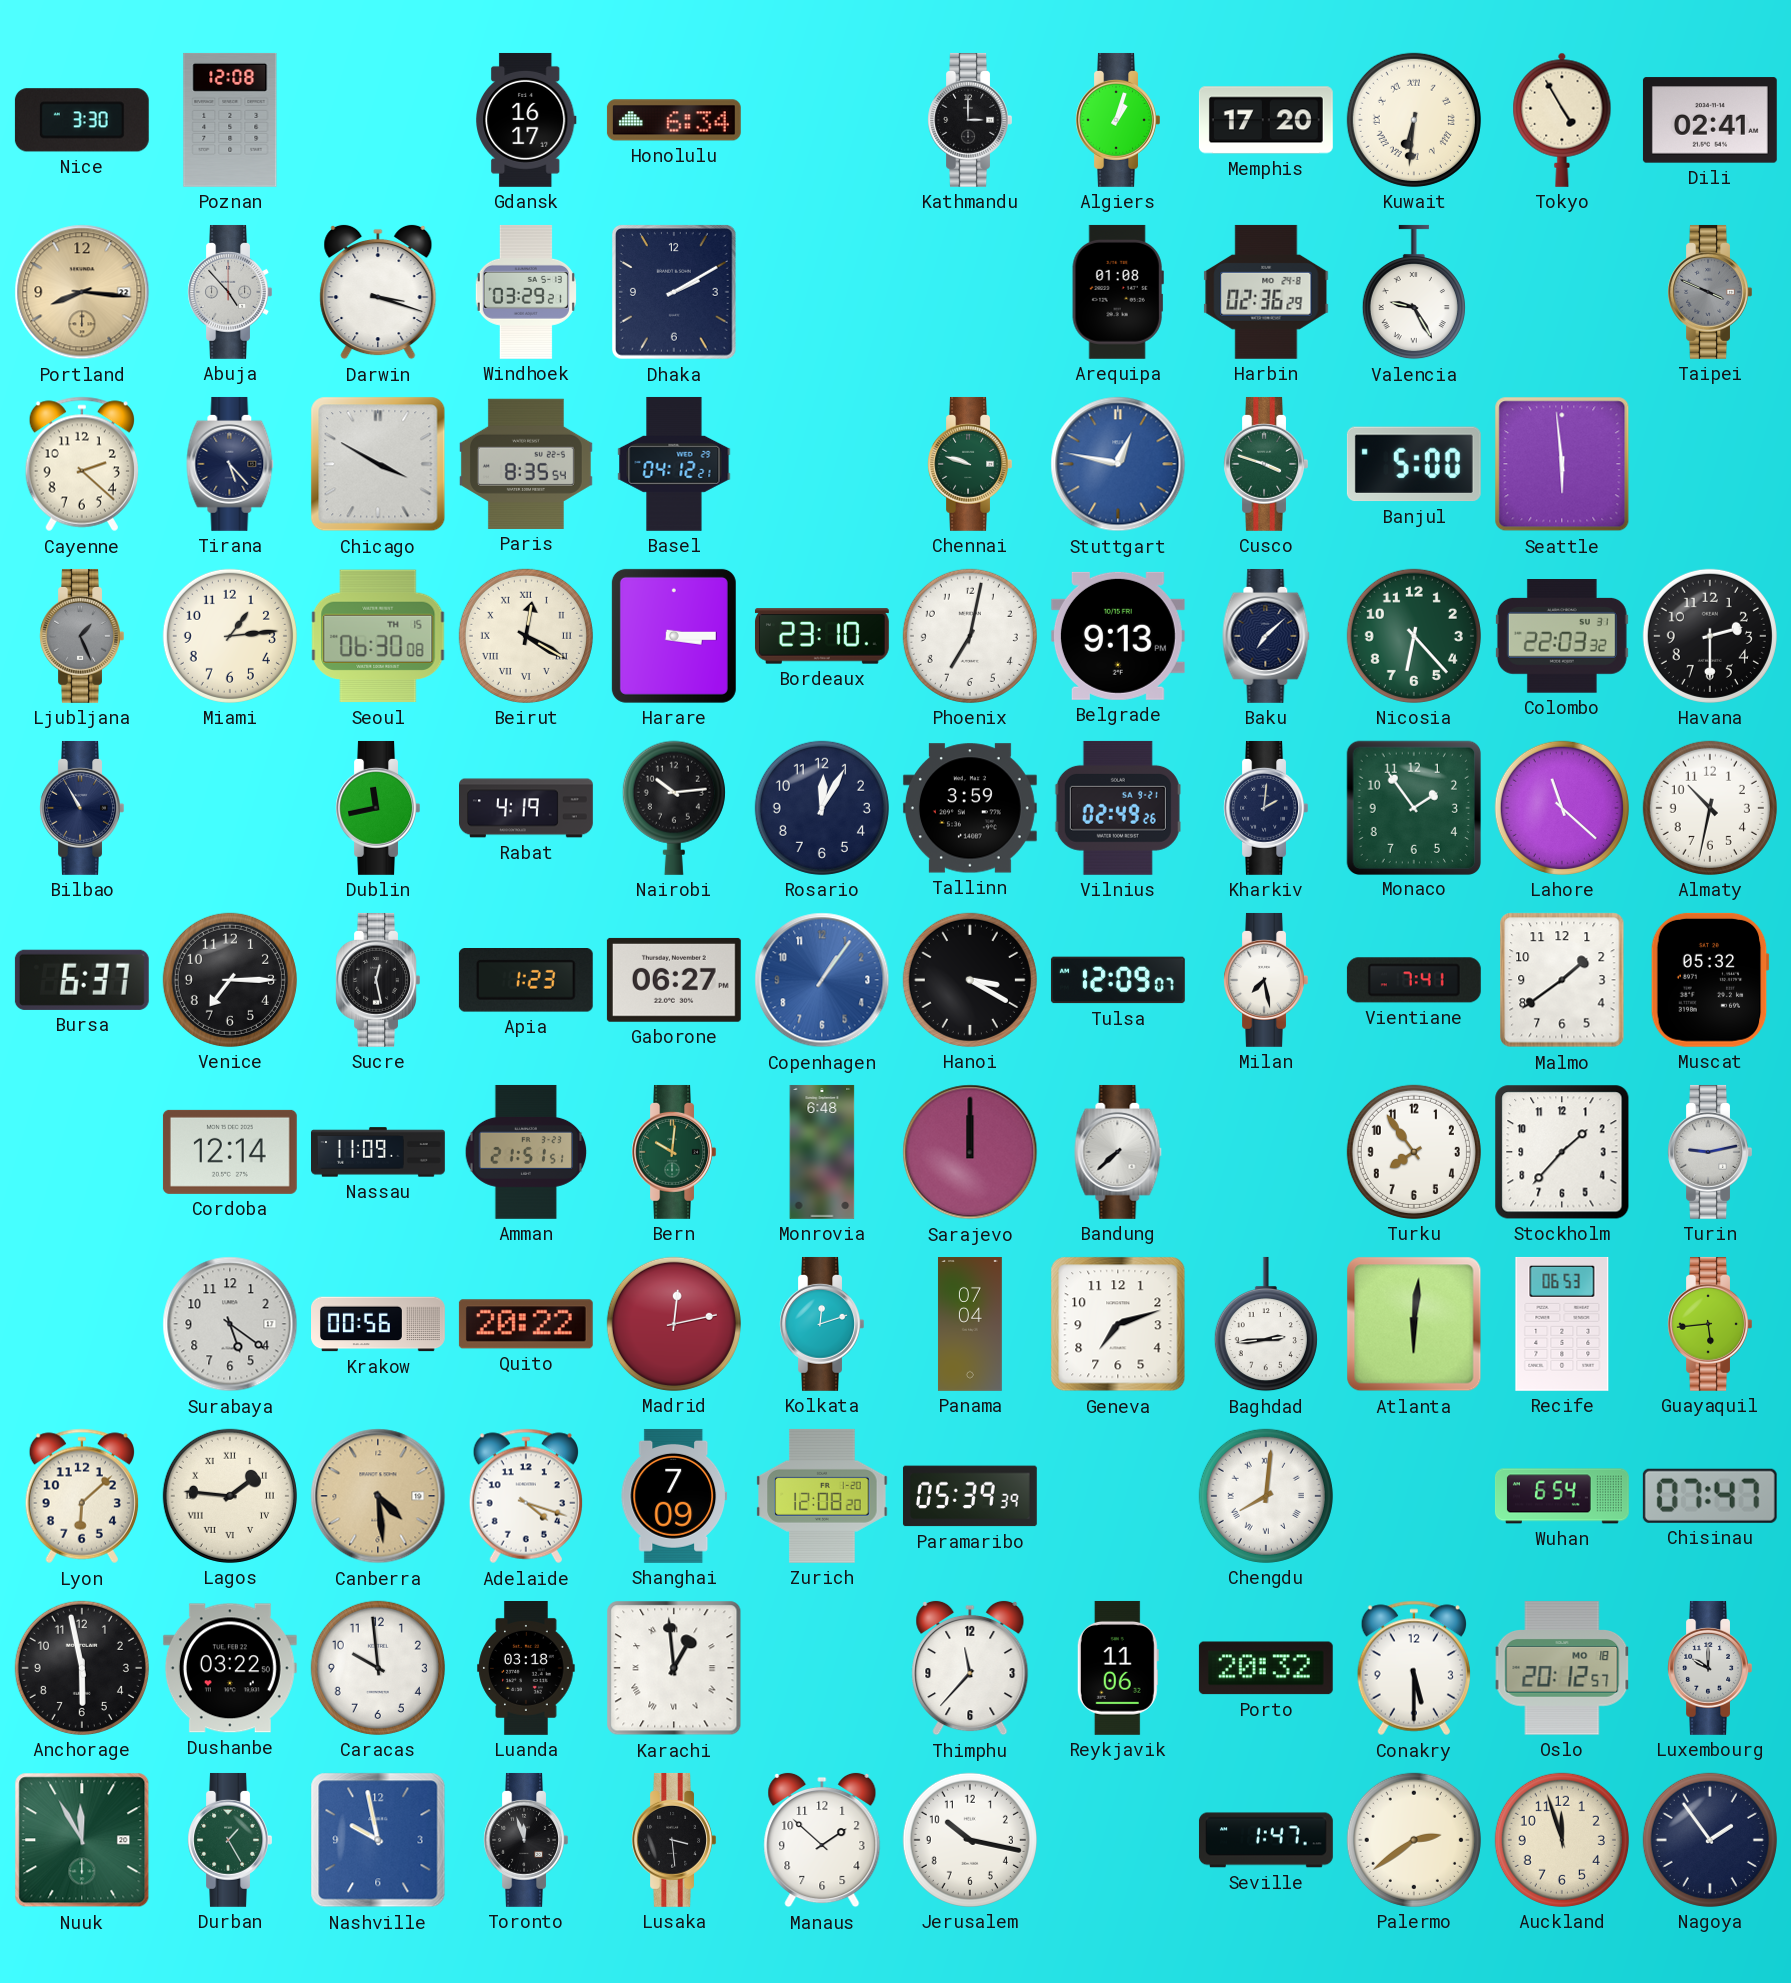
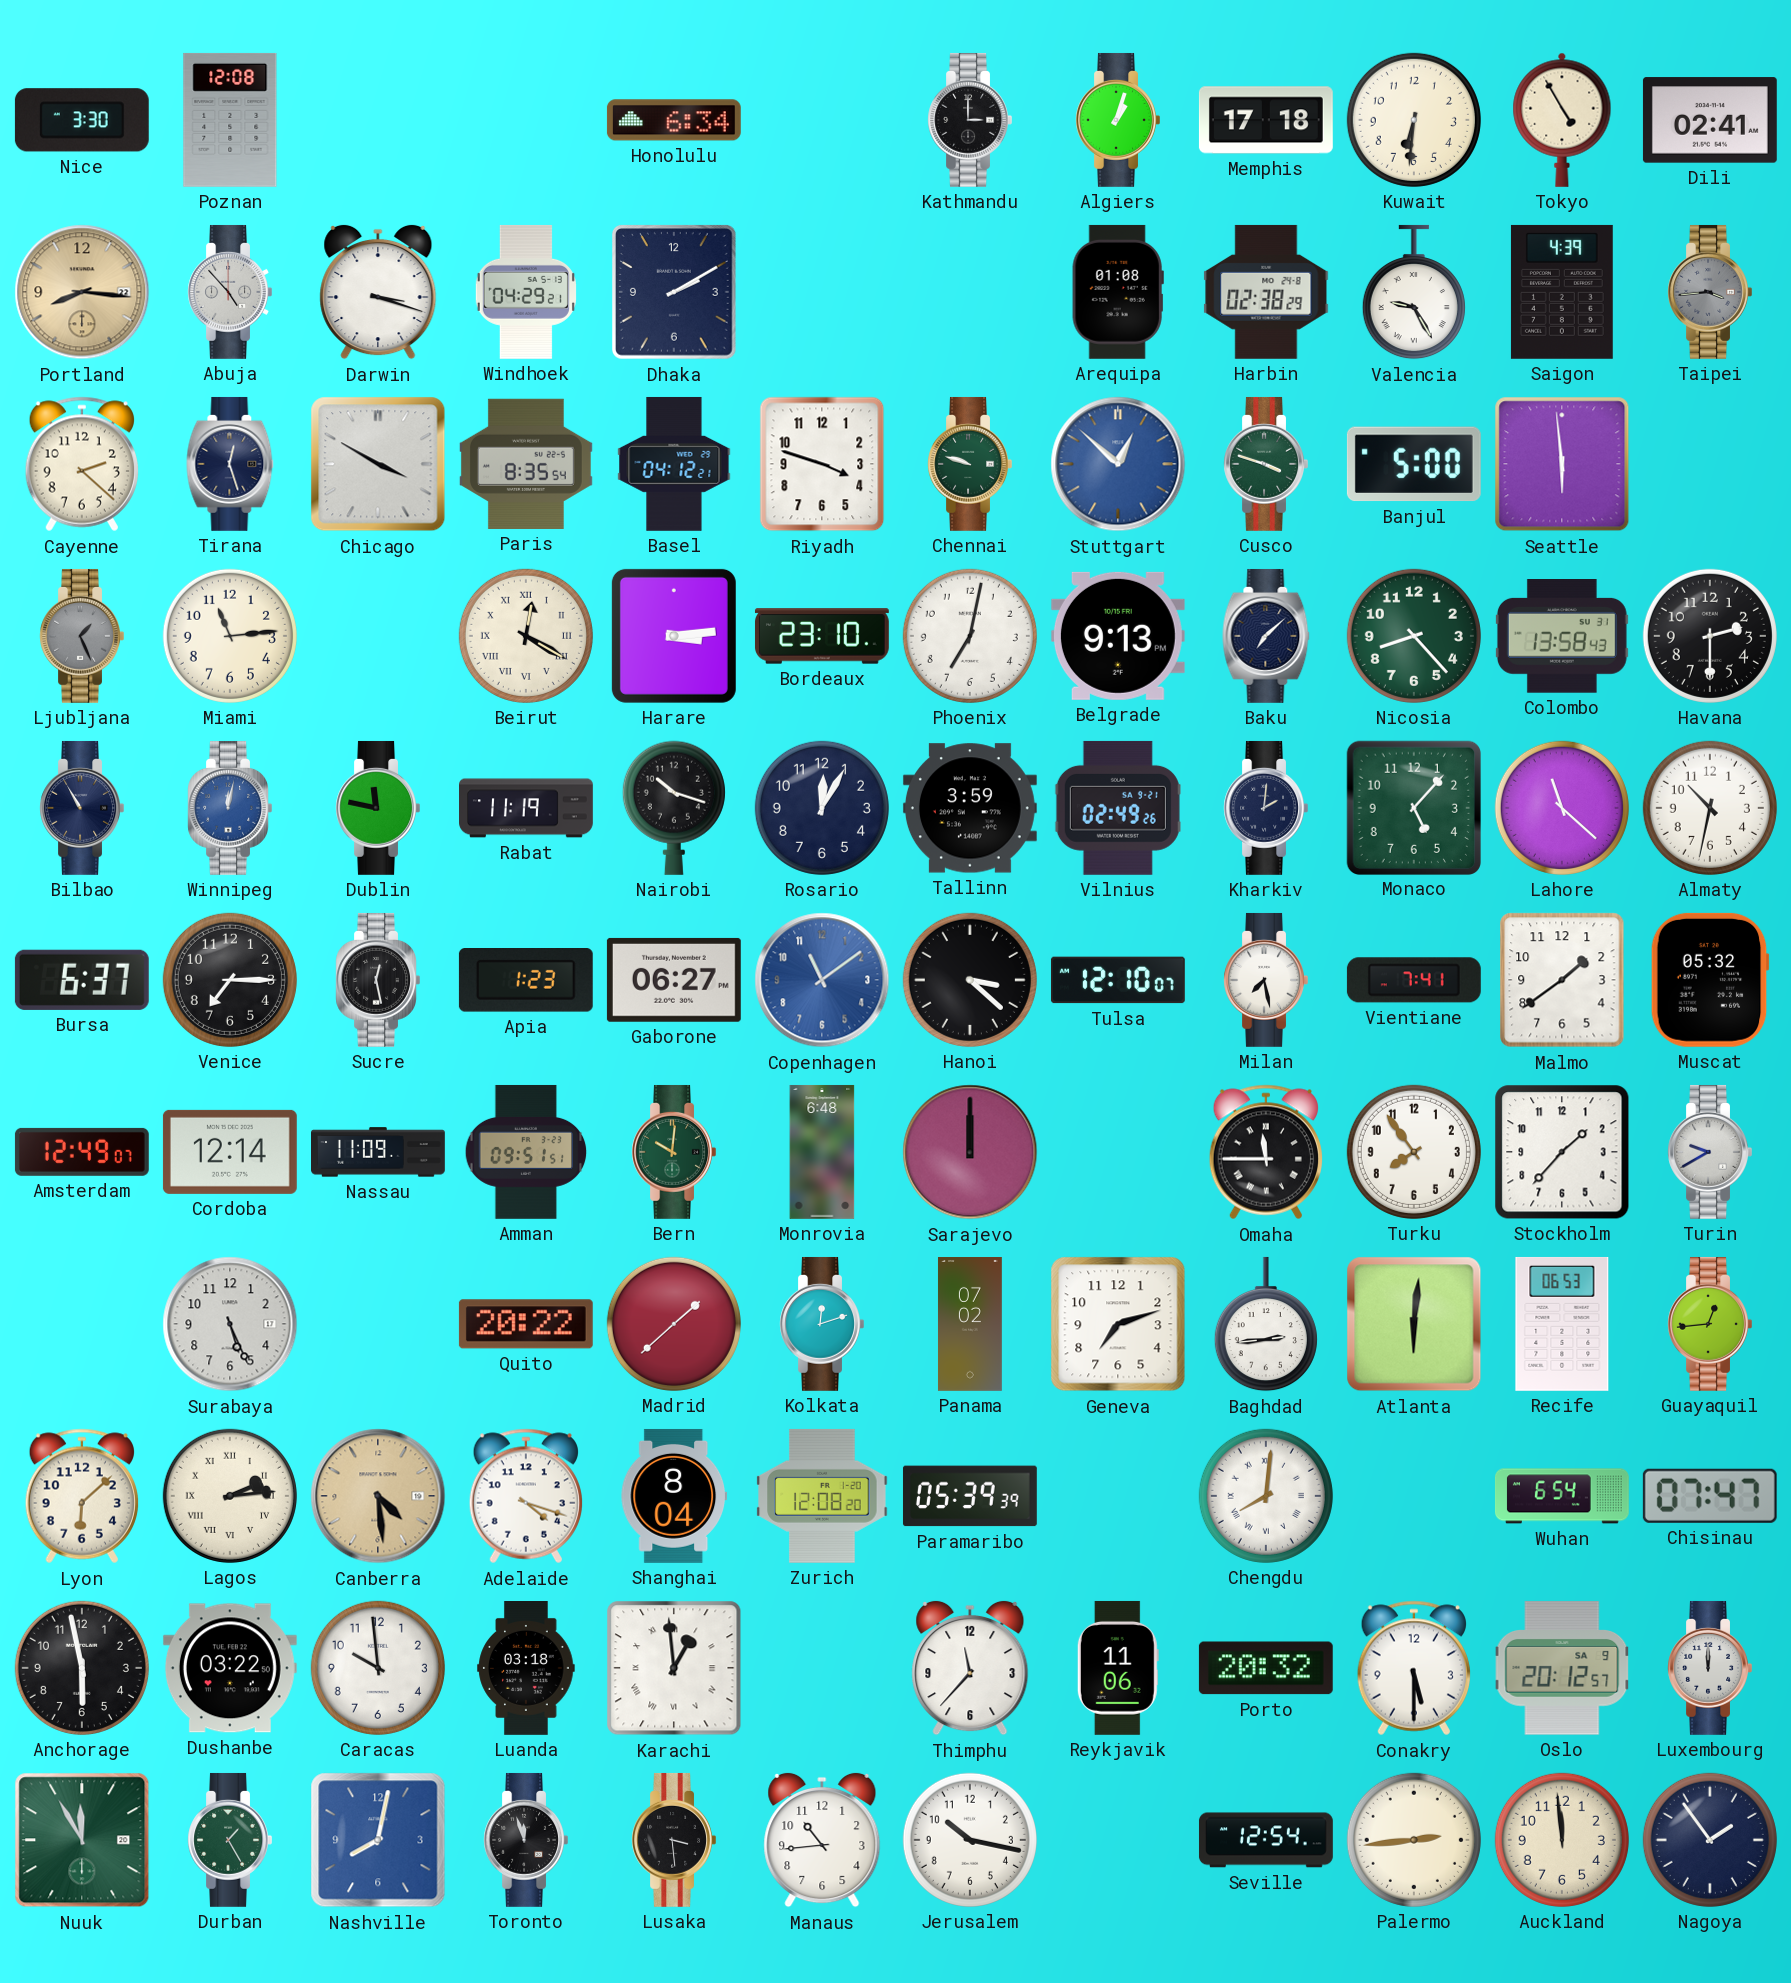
Gdansk: 16:17 -> none (527, 120)
Memphis: 17:20 -> 17:18 (1266, 120)
Kuwait numerals: Roman -> Arabic (1414, 120)
Windhoek: 03:29 -> 04:29 (526, 292)
Harbin: 02:36 -> 02:38 (1266, 292)
Saigon: none -> 4:39 (1562, 292)
Taipei: 3:49 -> 3:44 (1710, 292)
Tirana: 5:23 -> 12:27 (230, 464)
Riyadh: none -> 3:48 (822, 464)
Stuttgart: 12:47 -> 12:52 (1118, 464)
Miami: 1:14 -> 11:14 (230, 636)
Seoul: 06:30 -> none (378, 636)
Harare: 3:15 -> 3:14 (674, 636)
Nicosia: 6:23 -> 8:23 (1414, 636)
Colombo: 22:03 -> 13:58 (1562, 637)
Winnipeg: none -> 12:02 (230, 808)
Dublin: 11:43 -> 11:47 (378, 808)
Rabat: 4:19 -> 11:19 (527, 808)
Nairobi: 10:14 -> 10:18 (674, 808)
Monaco: 1:54 -> 5:07 (1413, 807)
Copenhagen: 1:06 -> 11:09 (822, 980)
Hanoi: 3:20 -> 3:22 (970, 980)
Tulsa: 12:09 -> 12:10 (1118, 980)
Amsterdam: none -> 12:49 (82, 1152)
Amman: 21:51 -> 09:51 (526, 1152)
Bandung: 7:38 -> none (1118, 1152)
Omaha: none -> 11:45 (1266, 1152)
Turin: 9:13 -> 9:40 (1710, 1152)
Surabaya: 5:21 -> 5:26 (230, 1324)
Krakow: 00:56 -> none (379, 1324)
Madrid: 12:13 -> 1:38 (674, 1324)
Panama: 07:04 -> 07:02 (970, 1325)
Guayaquil: 5:44 -> 12:44 (1710, 1324)
Lagos: 1:46 -> 2:14 (230, 1496)
Shanghai: 7:09 -> 8:04 (674, 1496)
Oslo date: MO 18 -> SA 9 (1562, 1668)
Luxembourg: 10:00 -> 12:00 (1710, 1668)
Nashville: 9:58 -> 8:02 (378, 1840)
Manaus: 1:52 -> 10:44 (822, 1840)
Seville: 1:47 -> 12:54 (1266, 1840)
Palermo: 2:39 -> 2:44 (1414, 1840)
Auckland: 11:57 -> 11:59 (1562, 1840)
